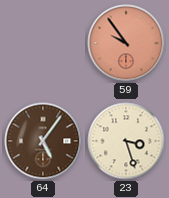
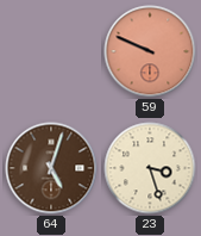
59: 9:54 -> 9:49 (150, 51)
64: 5:06 -> 5:03 (51, 168)
